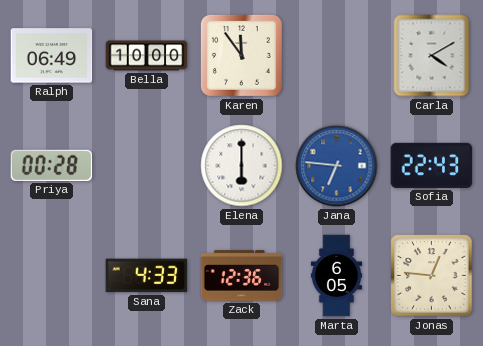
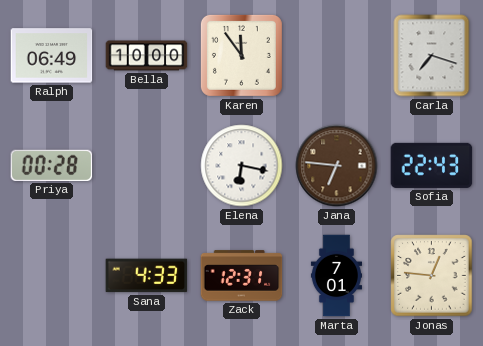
Carla: 4:10 -> 7:18 (432, 56)
Elena: 6:00 -> 6:17 (242, 166)
Jana dial: blue -> brown (337, 166)
Zack: 12:36 -> 12:31 (242, 276)
Marta: 6:05 -> 7:01 (336, 276)
